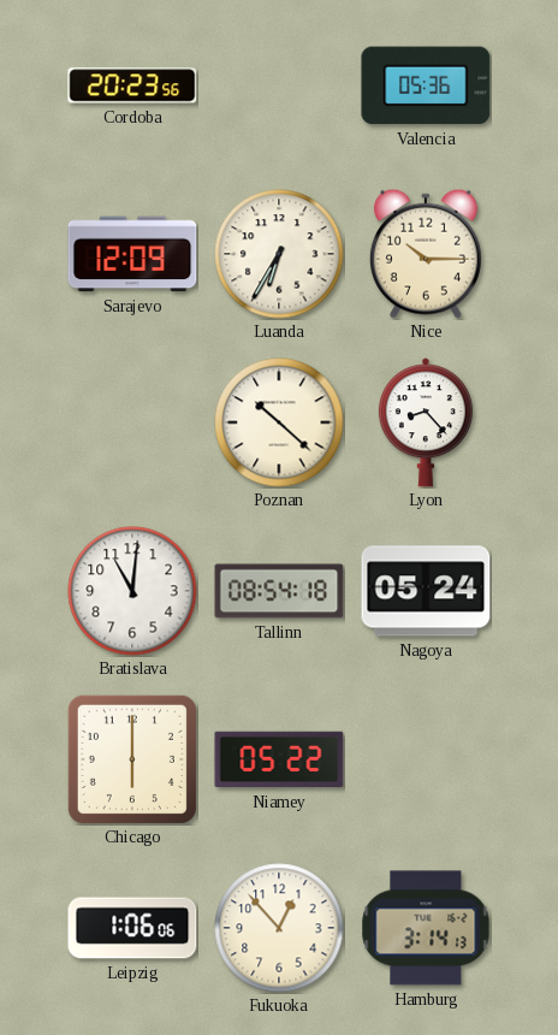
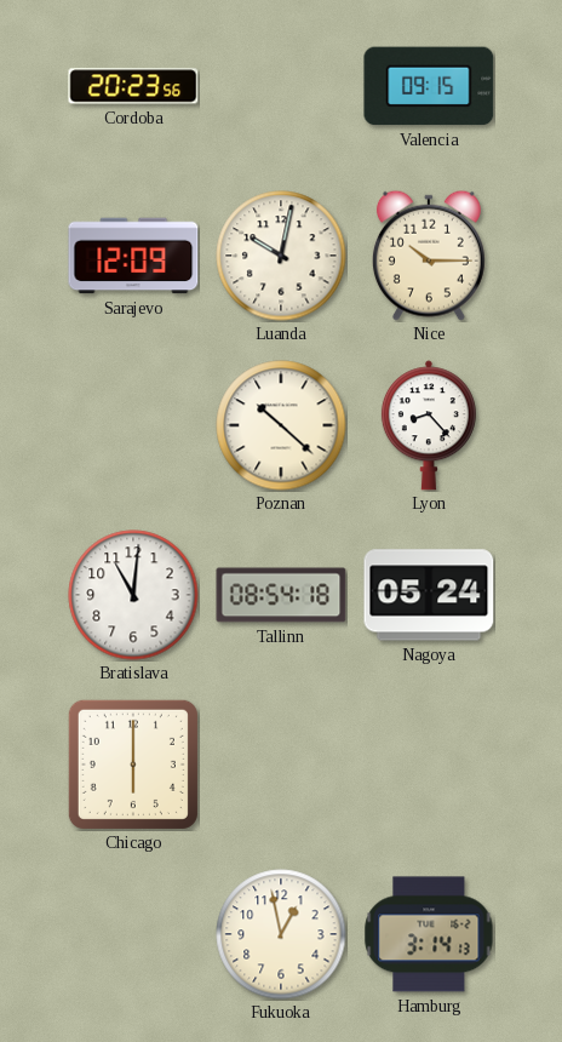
Valencia: 05:36 -> 09:15 (429, 86)
Luanda: 6:35 -> 10:02 (281, 256)
Niamey: 05:22 -> none (279, 759)
Leipzig: 1:06 -> none (132, 928)
Fukuoka: 12:53 -> 12:58 (281, 934)
